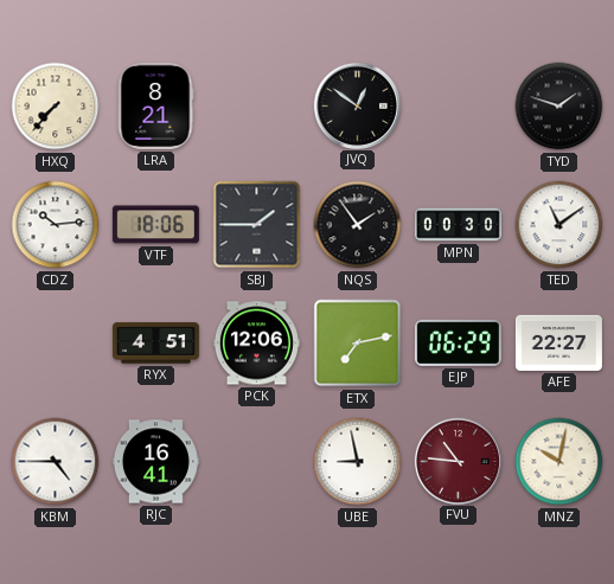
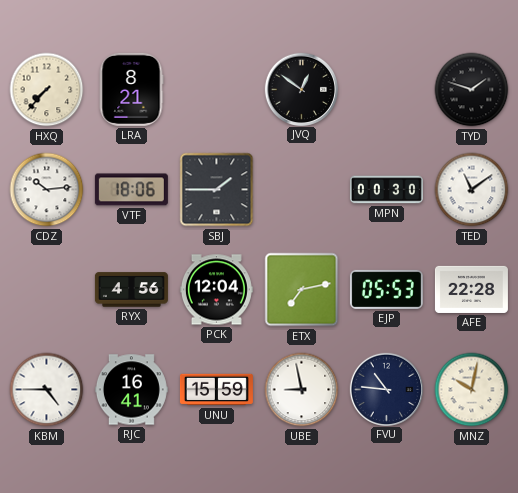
NQS: 1:54 -> none (358, 225)
RYX: 4:51 -> 4:56 (131, 290)
PCK: 12:06 -> 12:04 (216, 290)
EJP: 06:29 -> 05:53 (386, 289)
AFE: 22:27 -> 22:28 (471, 289)
UNU: none -> 15:59 (216, 390)
FVU dial: burgundy -> navy (386, 389)
